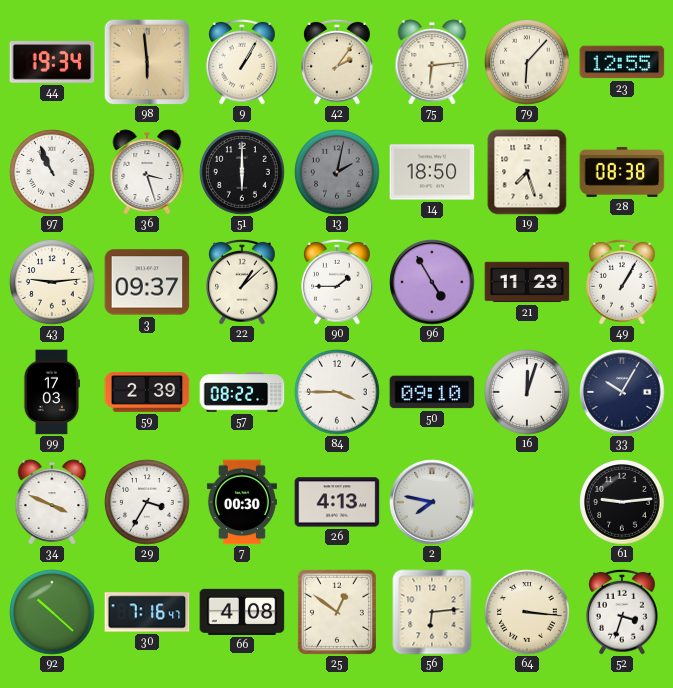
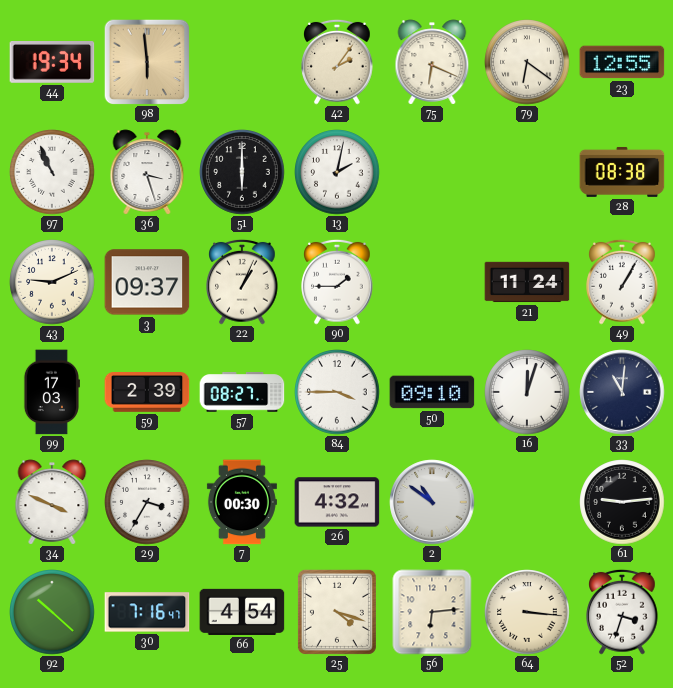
9: 1:05 -> none (242, 62)
75: 6:14 -> 6:19 (432, 62)
79: 6:07 -> 6:21 (527, 62)
13 dial: grey -> white (337, 172)
14: 18:50 -> none (432, 172)
19: 7:27 -> none (527, 172)
43: 9:14 -> 9:11 (52, 282)
22: 1:08 -> 1:04 (242, 282)
96: 4:55 -> none (432, 282)
21: 11:23 -> 11:24 (527, 282)
57: 08:22 -> 08:27 (242, 392)
33: 10:05 -> 11:01 (622, 392)
26: 4:13 -> 4:32 (337, 502)
2: 7:47 -> 10:51 (432, 502)
66: 4:08 -> 4:54 (242, 612)
25: 12:51 -> 4:18 (337, 612)
